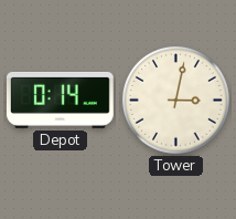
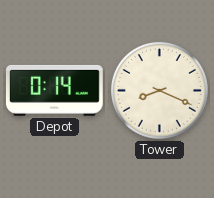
Tower: 3:02 -> 8:19 (159, 90)
